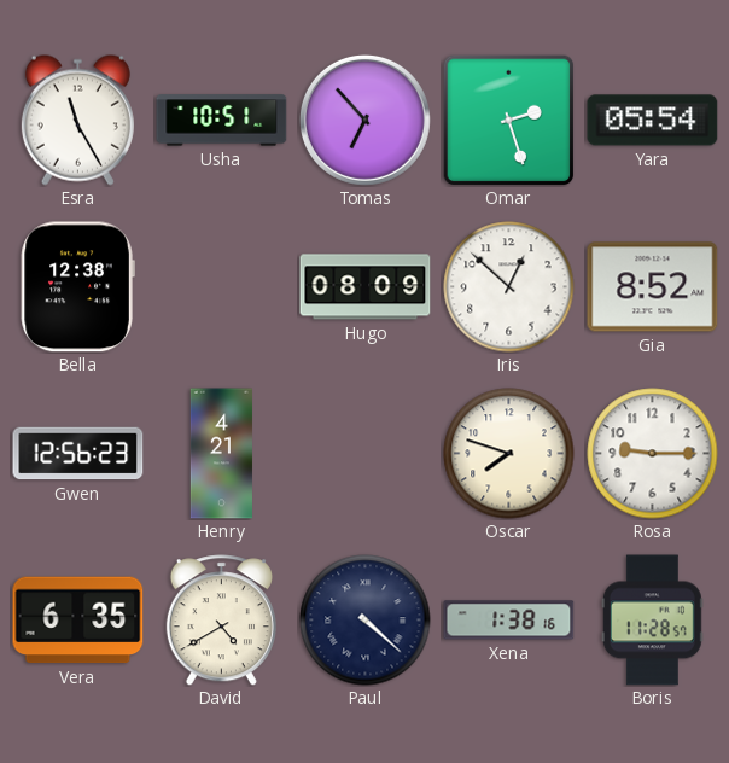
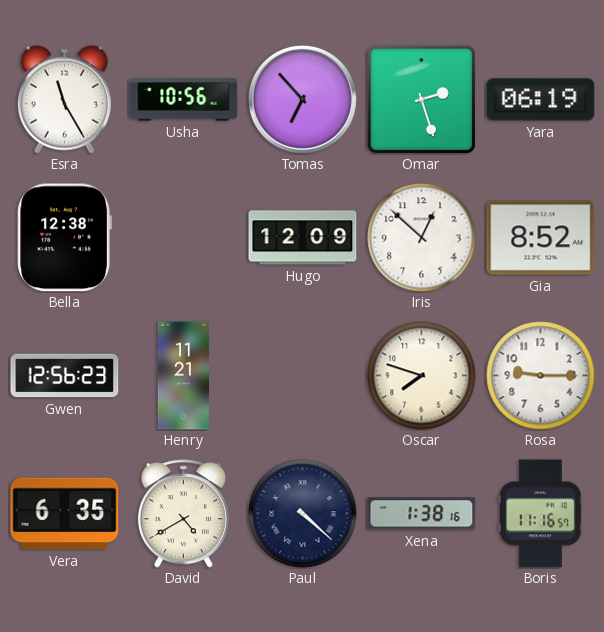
Usha: 10:51 -> 10:56 (184, 100)
Yara: 05:54 -> 06:19 (541, 100)
Hugo: 08:09 -> 12:09 (303, 238)
Henry: 4:21 -> 11:21 (183, 376)
Boris: 11:28 -> 11:16 (541, 514)
